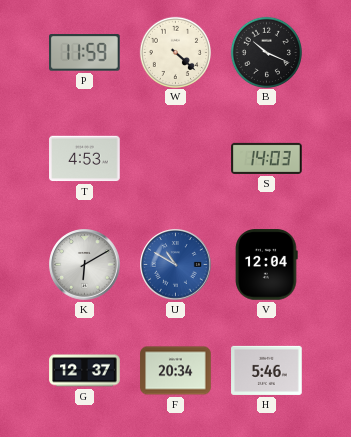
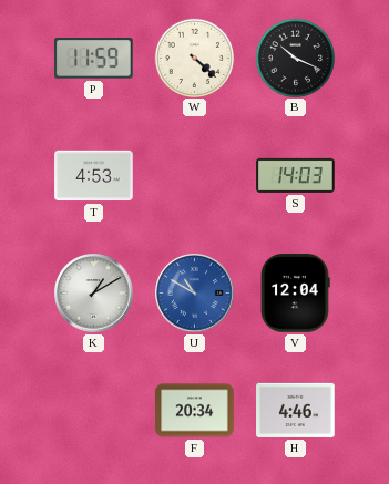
K: 6:10 -> 1:10 (94, 294)
G: 12:37 -> none (85, 371)
H: 5:46 -> 4:46 (296, 410)
